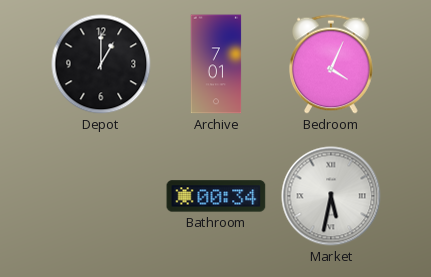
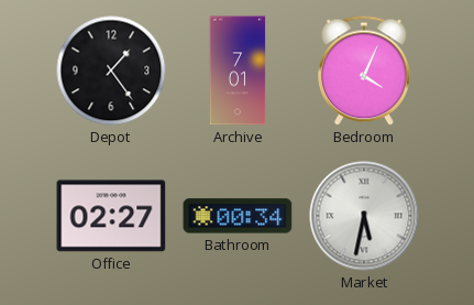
Depot: 1:00 -> 1:24 (111, 70)
Office: none -> 02:27 (111, 216)
